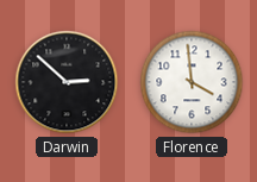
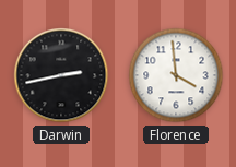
Darwin: 2:52 -> 2:43 (61, 75)
